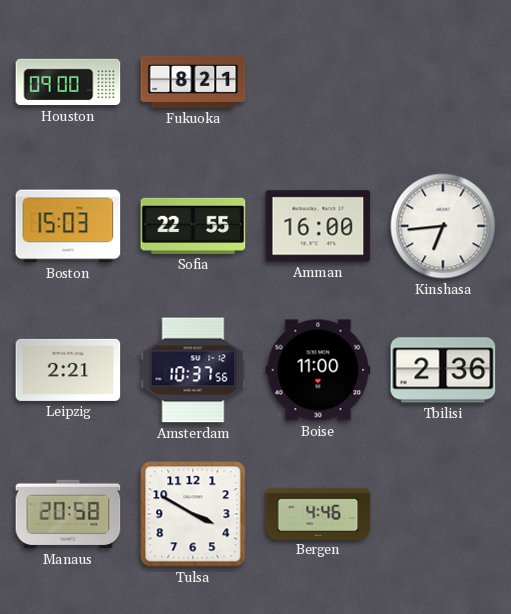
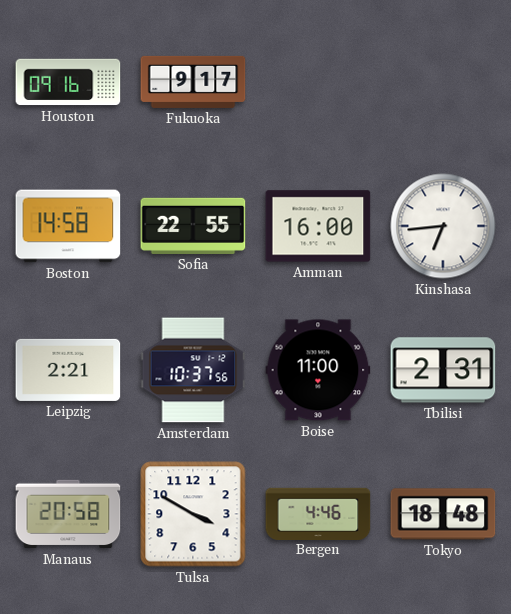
Houston: 09:00 -> 09:16 (68, 82)
Fukuoka: 8:21 -> 9:17 (193, 82)
Boston: 15:03 -> 14:58 (68, 226)
Tbilisi: 2:36 -> 2:31 (443, 370)
Tokyo: none -> 18:48 (443, 514)
